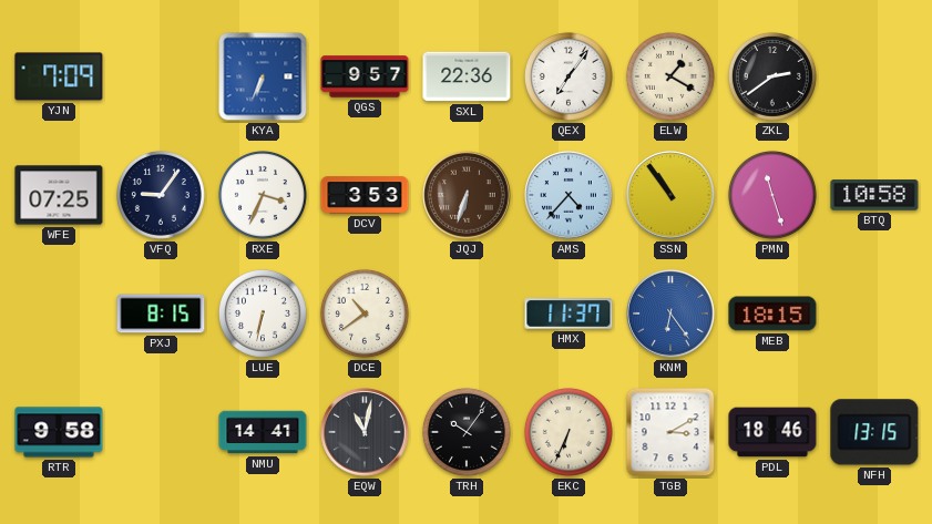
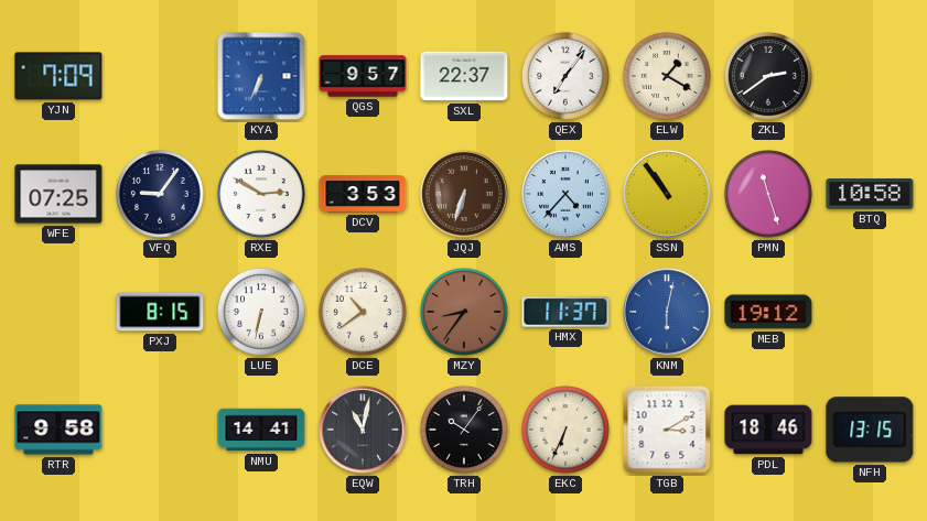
SXL: 22:36 -> 22:37 (464, 76)
RXE: 3:34 -> 2:50 (261, 194)
MZY: none -> 8:36 (464, 312)
KNM: 6:24 -> 6:02 (667, 312)
MEB: 18:15 -> 19:12 (768, 312)
